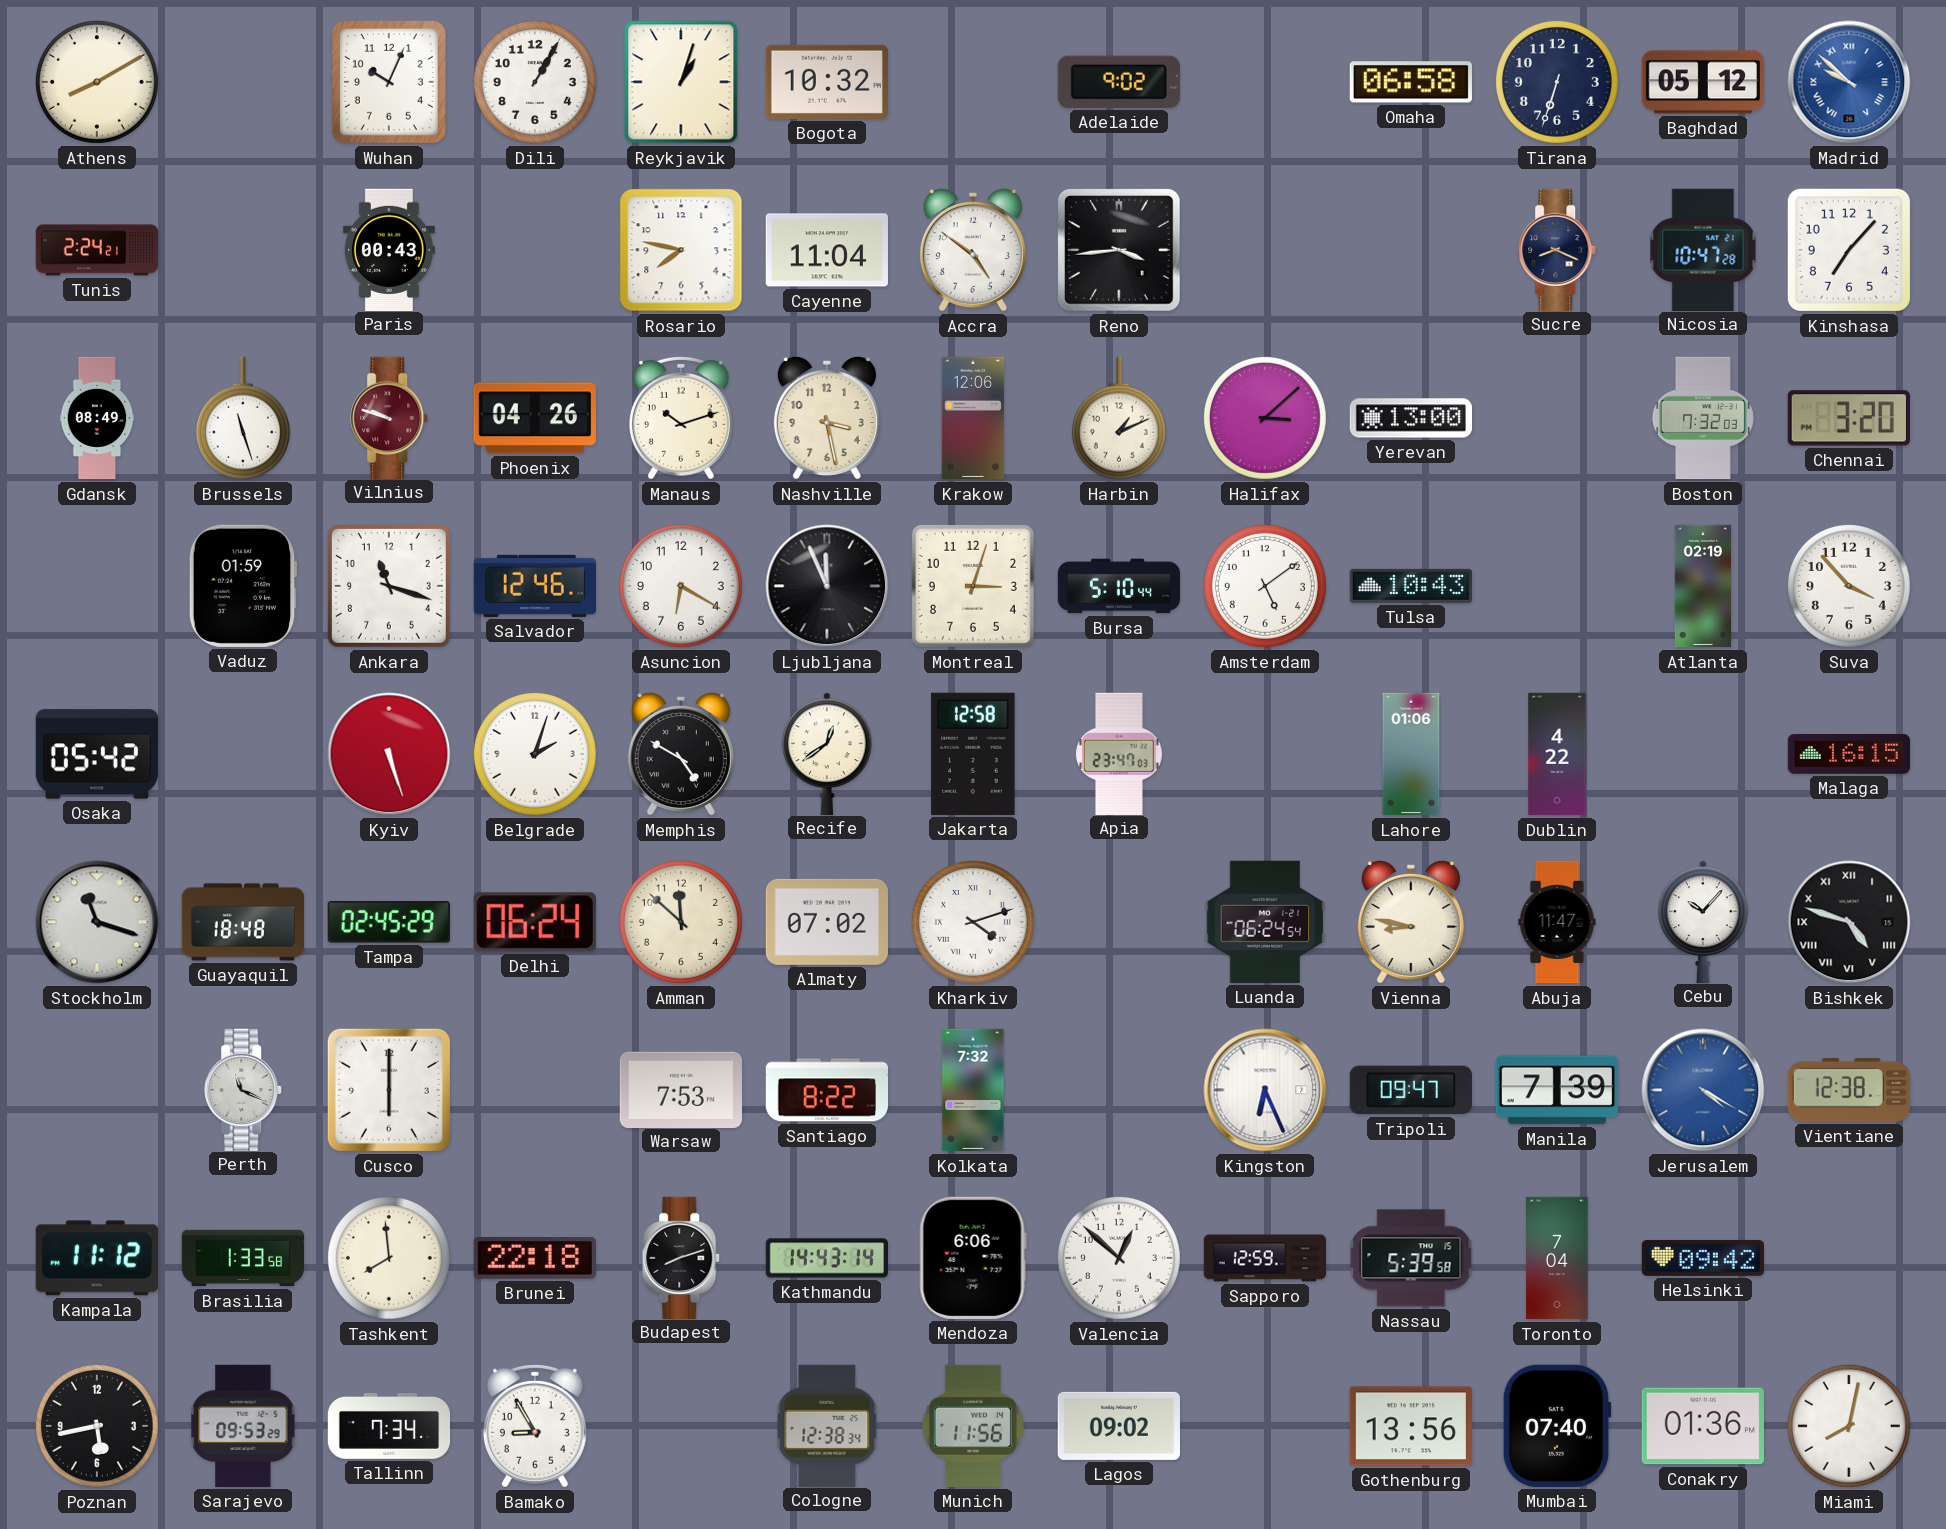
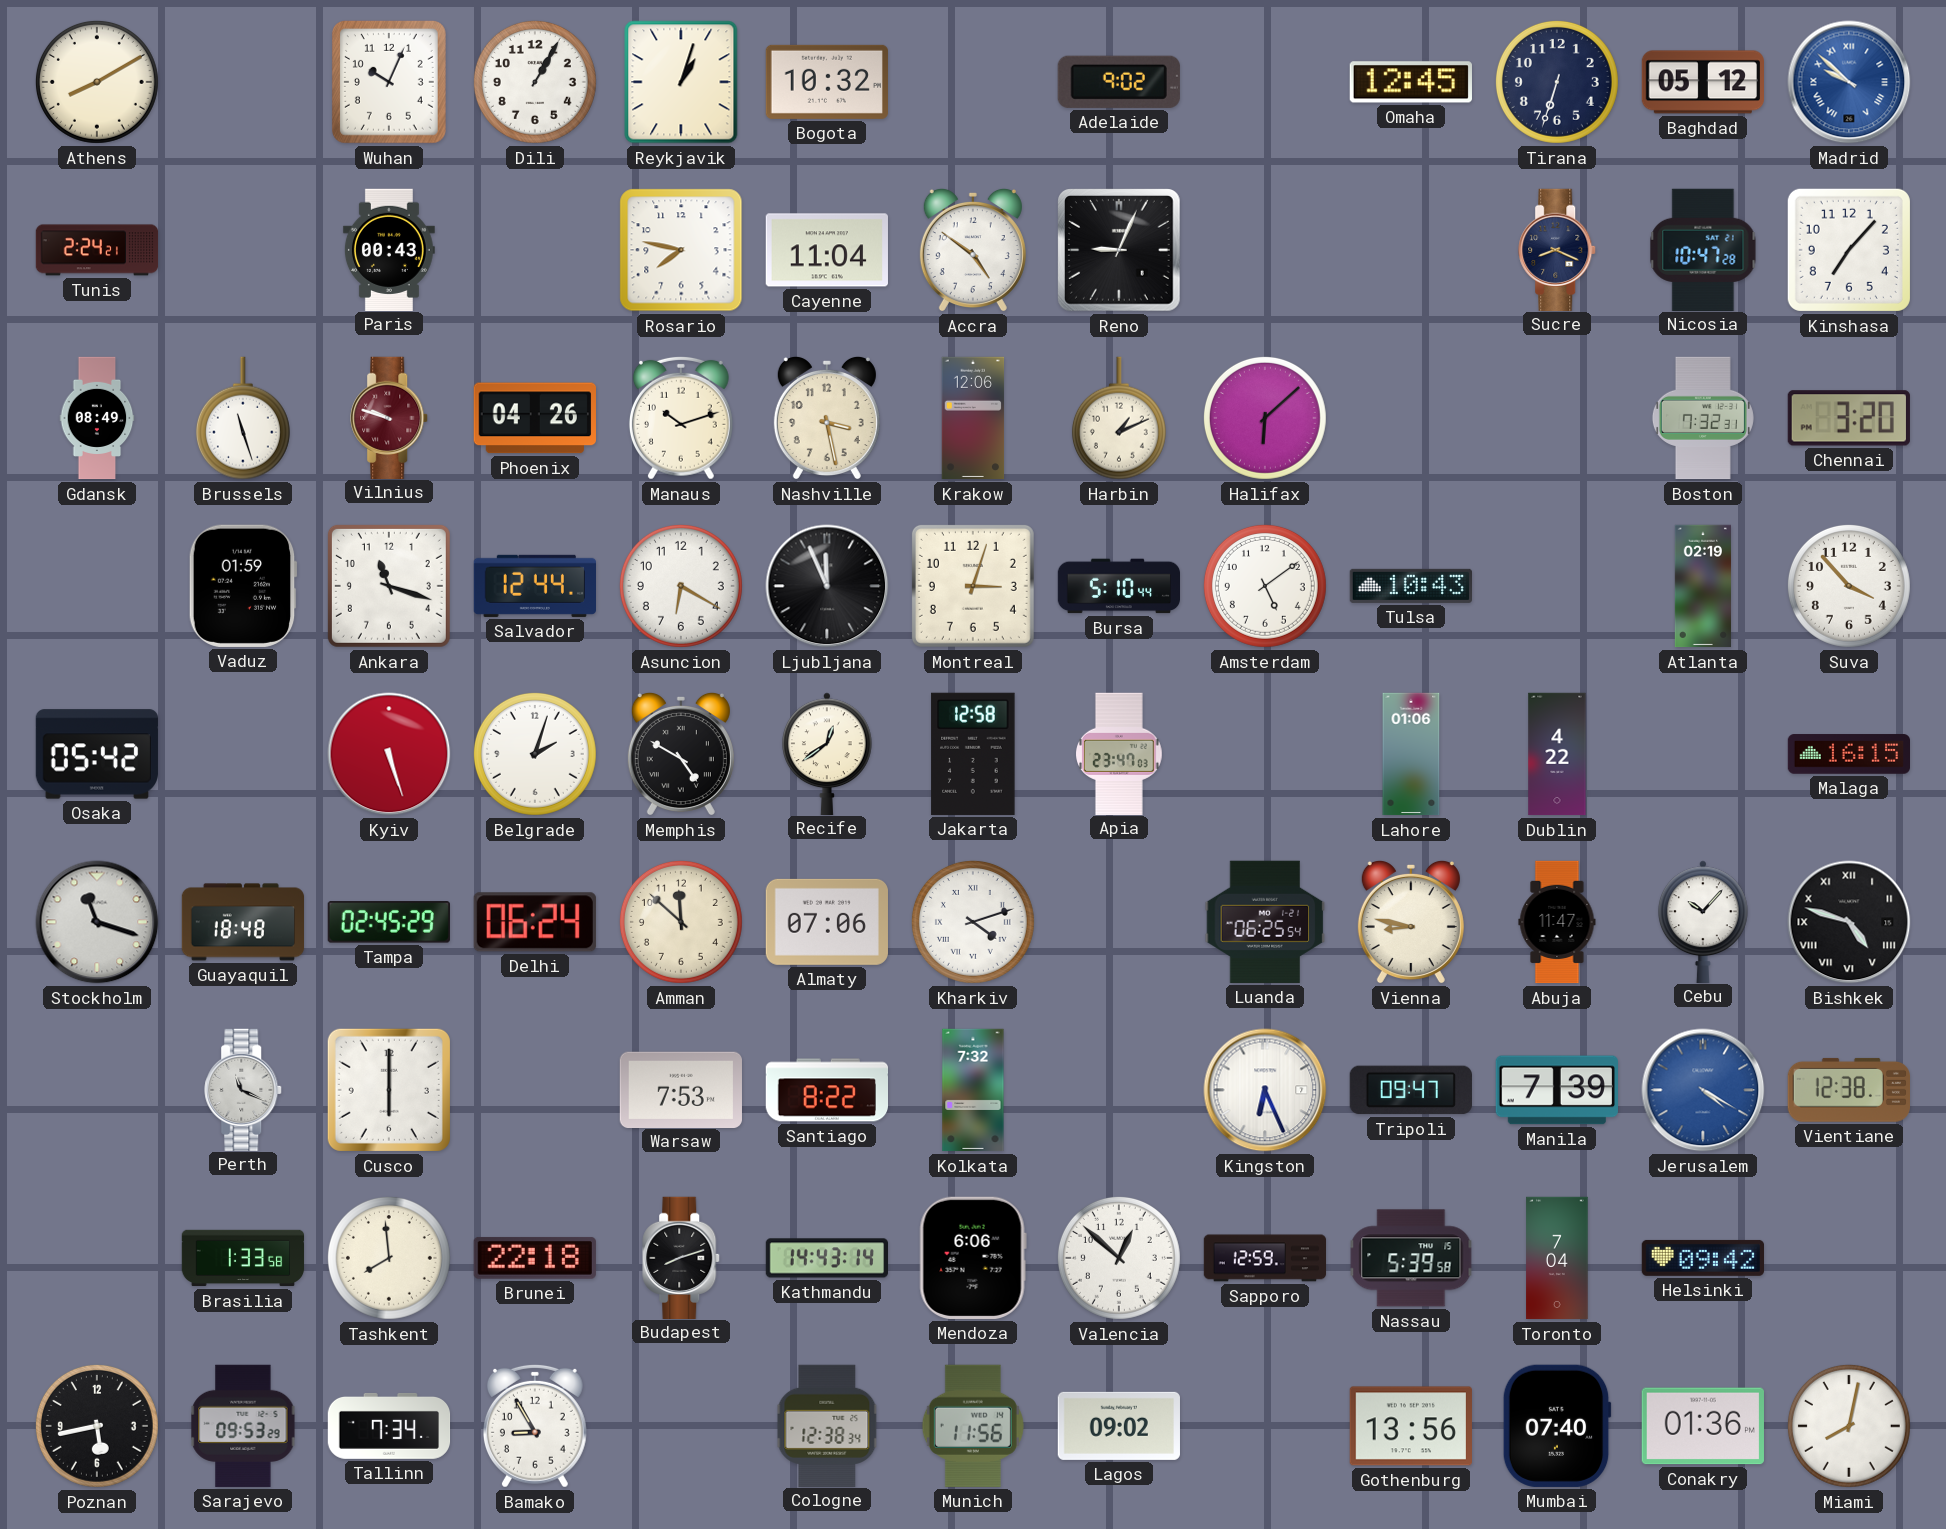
Omaha: 06:58 -> 12:45 (1411, 82)
Reno: 3:44 -> 9:04 (1120, 251)
Halifax: 3:08 -> 6:08 (1265, 418)
Yerevan: 13:00 -> none (1410, 418)
Boston: 7:32:03 -> 7:32:31 (1703, 418)
Salvador: 12:46 -> 12:44 (534, 586)
Almaty: 07:02 -> 07:06 (827, 922)
Luanda: 06:24 -> 06:25 (1265, 922)
Kampala: 11:12 -> none (97, 1258)
